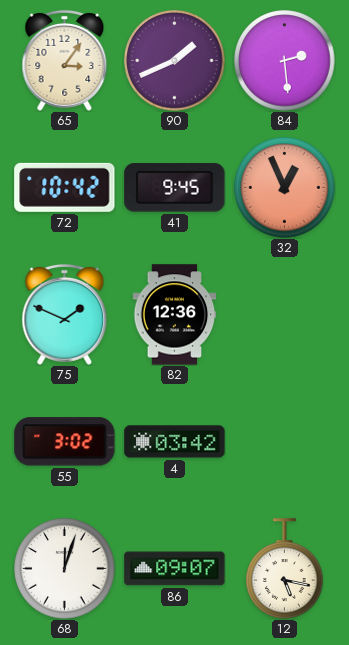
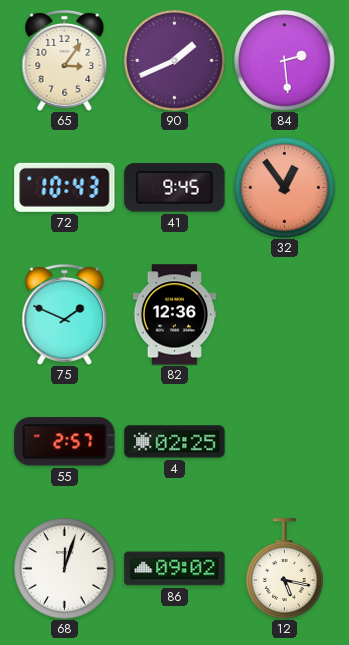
72: 10:42 -> 10:43 (65, 187)
32: 12:56 -> 12:54 (285, 188)
55: 3:02 -> 2:57 (65, 442)
4: 03:42 -> 02:25 (175, 442)
86: 09:07 -> 09:02 (175, 569)
